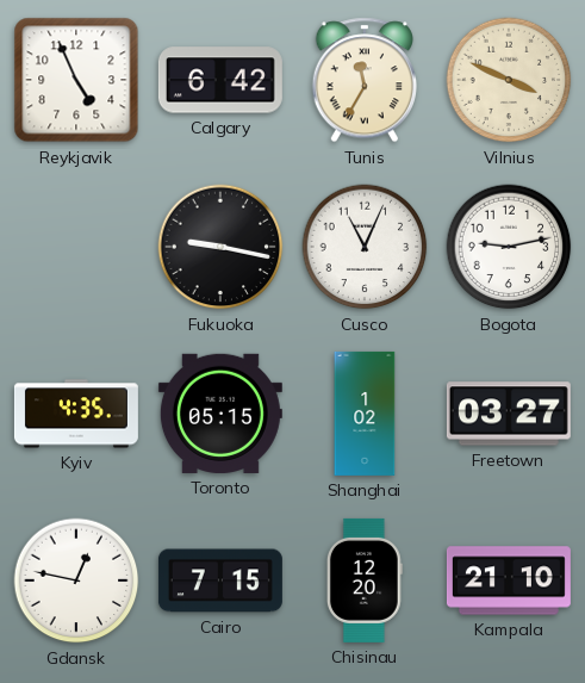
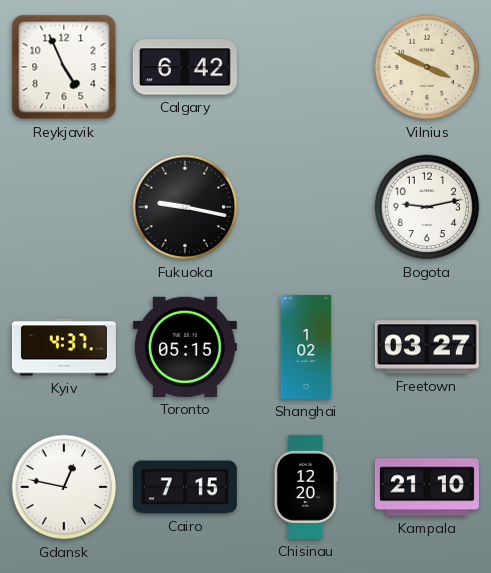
Tunis: 11:35 -> none (363, 80)
Cusco: 11:04 -> none (365, 247)
Kyiv: 4:35 -> 4:37 (64, 347)
